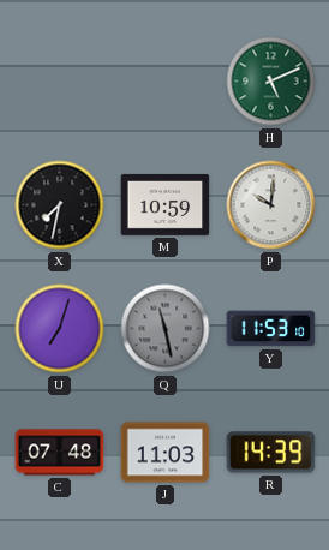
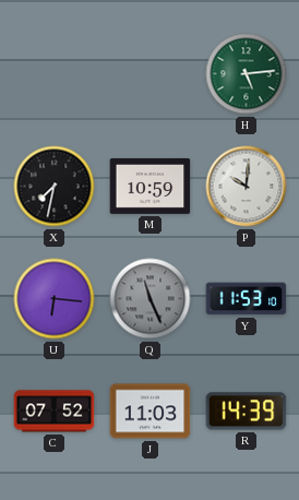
H: 5:11 -> 5:14 (247, 74)
U: 7:03 -> 6:16 (55, 299)
Q: 11:28 -> 11:26 (151, 299)
C: 07:48 -> 07:52 (55, 412)
